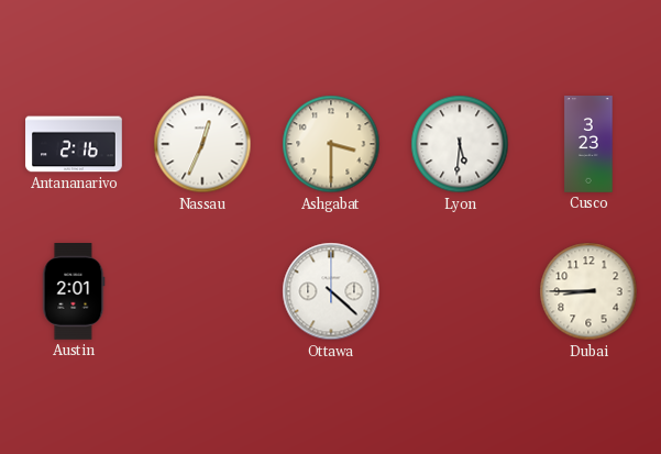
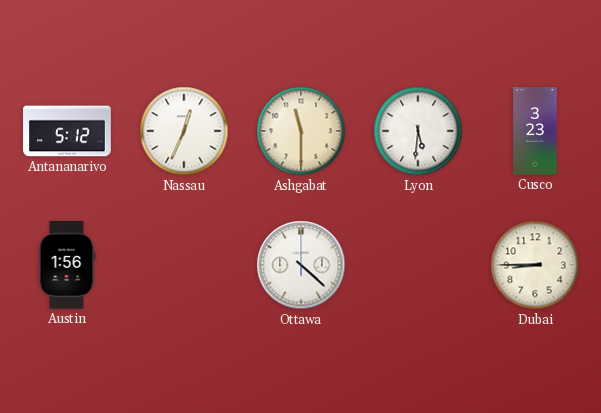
Antananarivo: 2:16 -> 5:12 (67, 131)
Ashgabat: 3:30 -> 11:30 (301, 131)
Austin: 2:01 -> 1:56 (67, 266)
